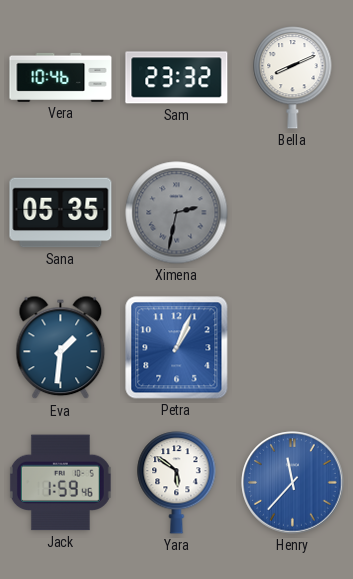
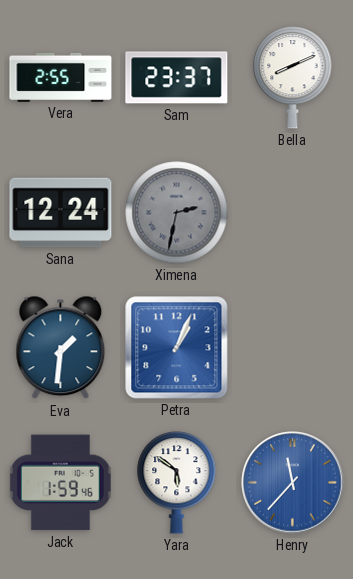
Vera: 10:46 -> 2:55 (61, 77)
Sam: 23:32 -> 23:37 (177, 78)
Sana: 05:35 -> 12:24 (61, 213)
